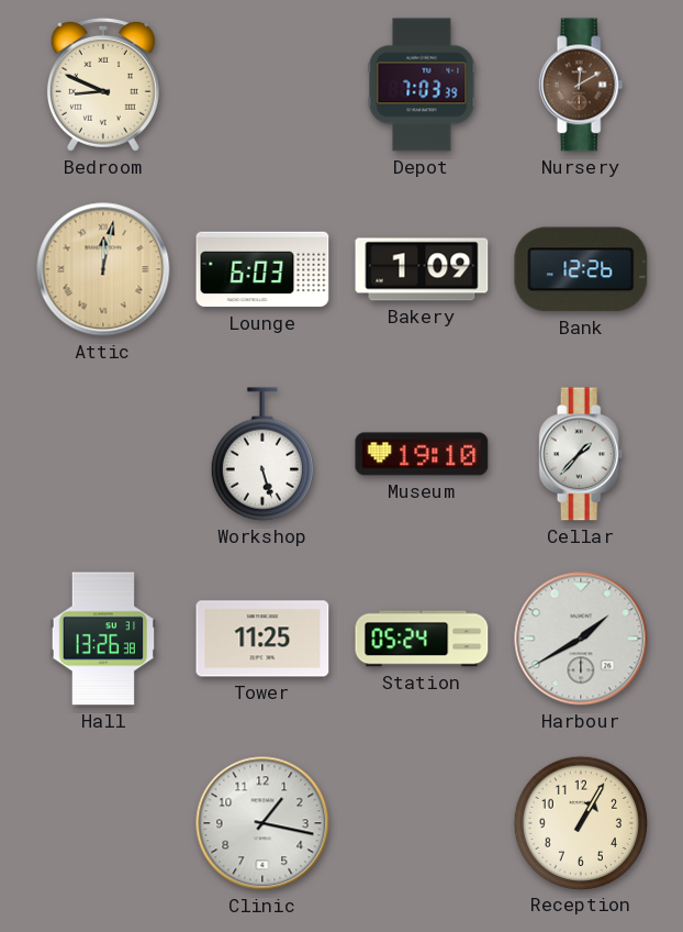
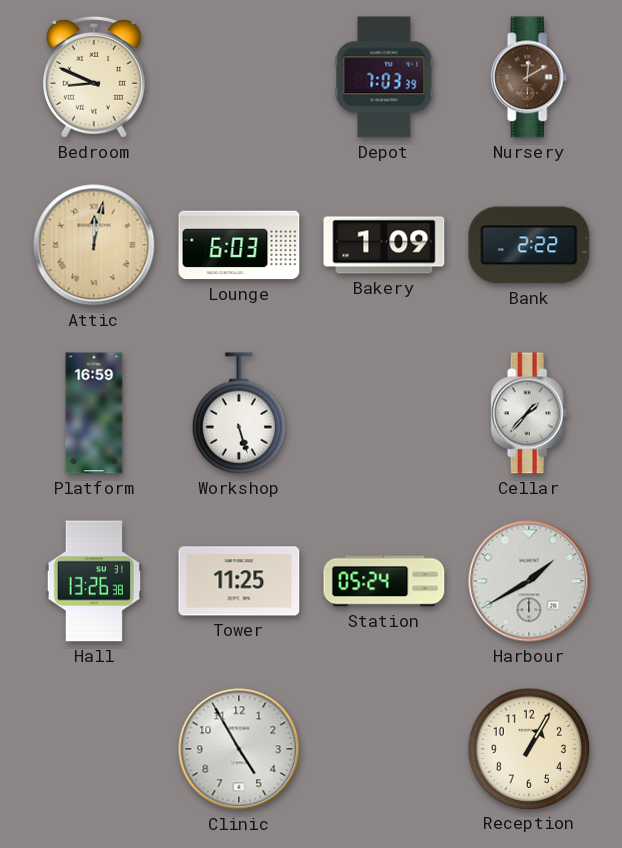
Bank: 12:26 -> 2:22 (529, 245)
Platform: none -> 16:59 (94, 413)
Museum: 19:10 -> none (422, 454)
Clinic: 1:17 -> 4:55 (239, 749)
